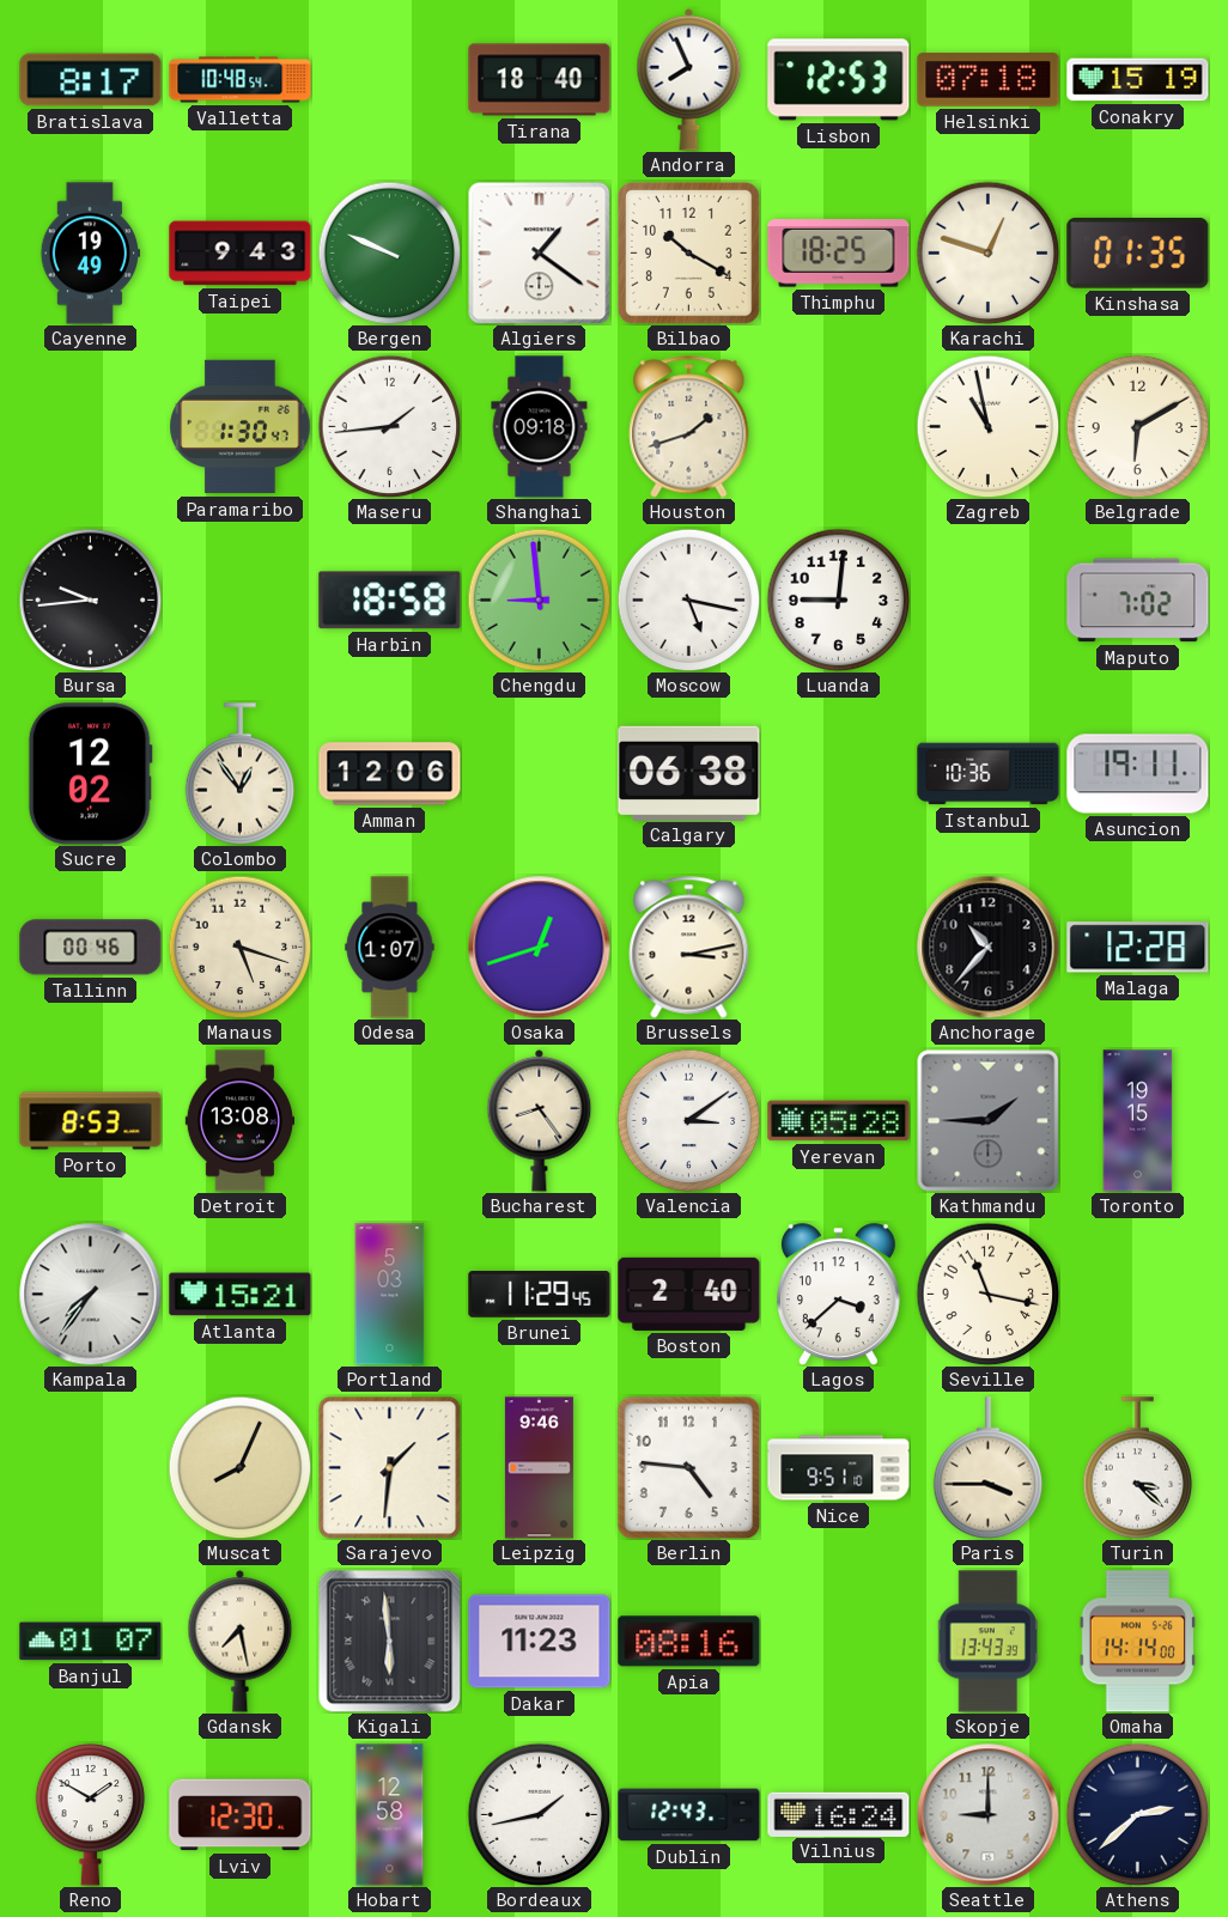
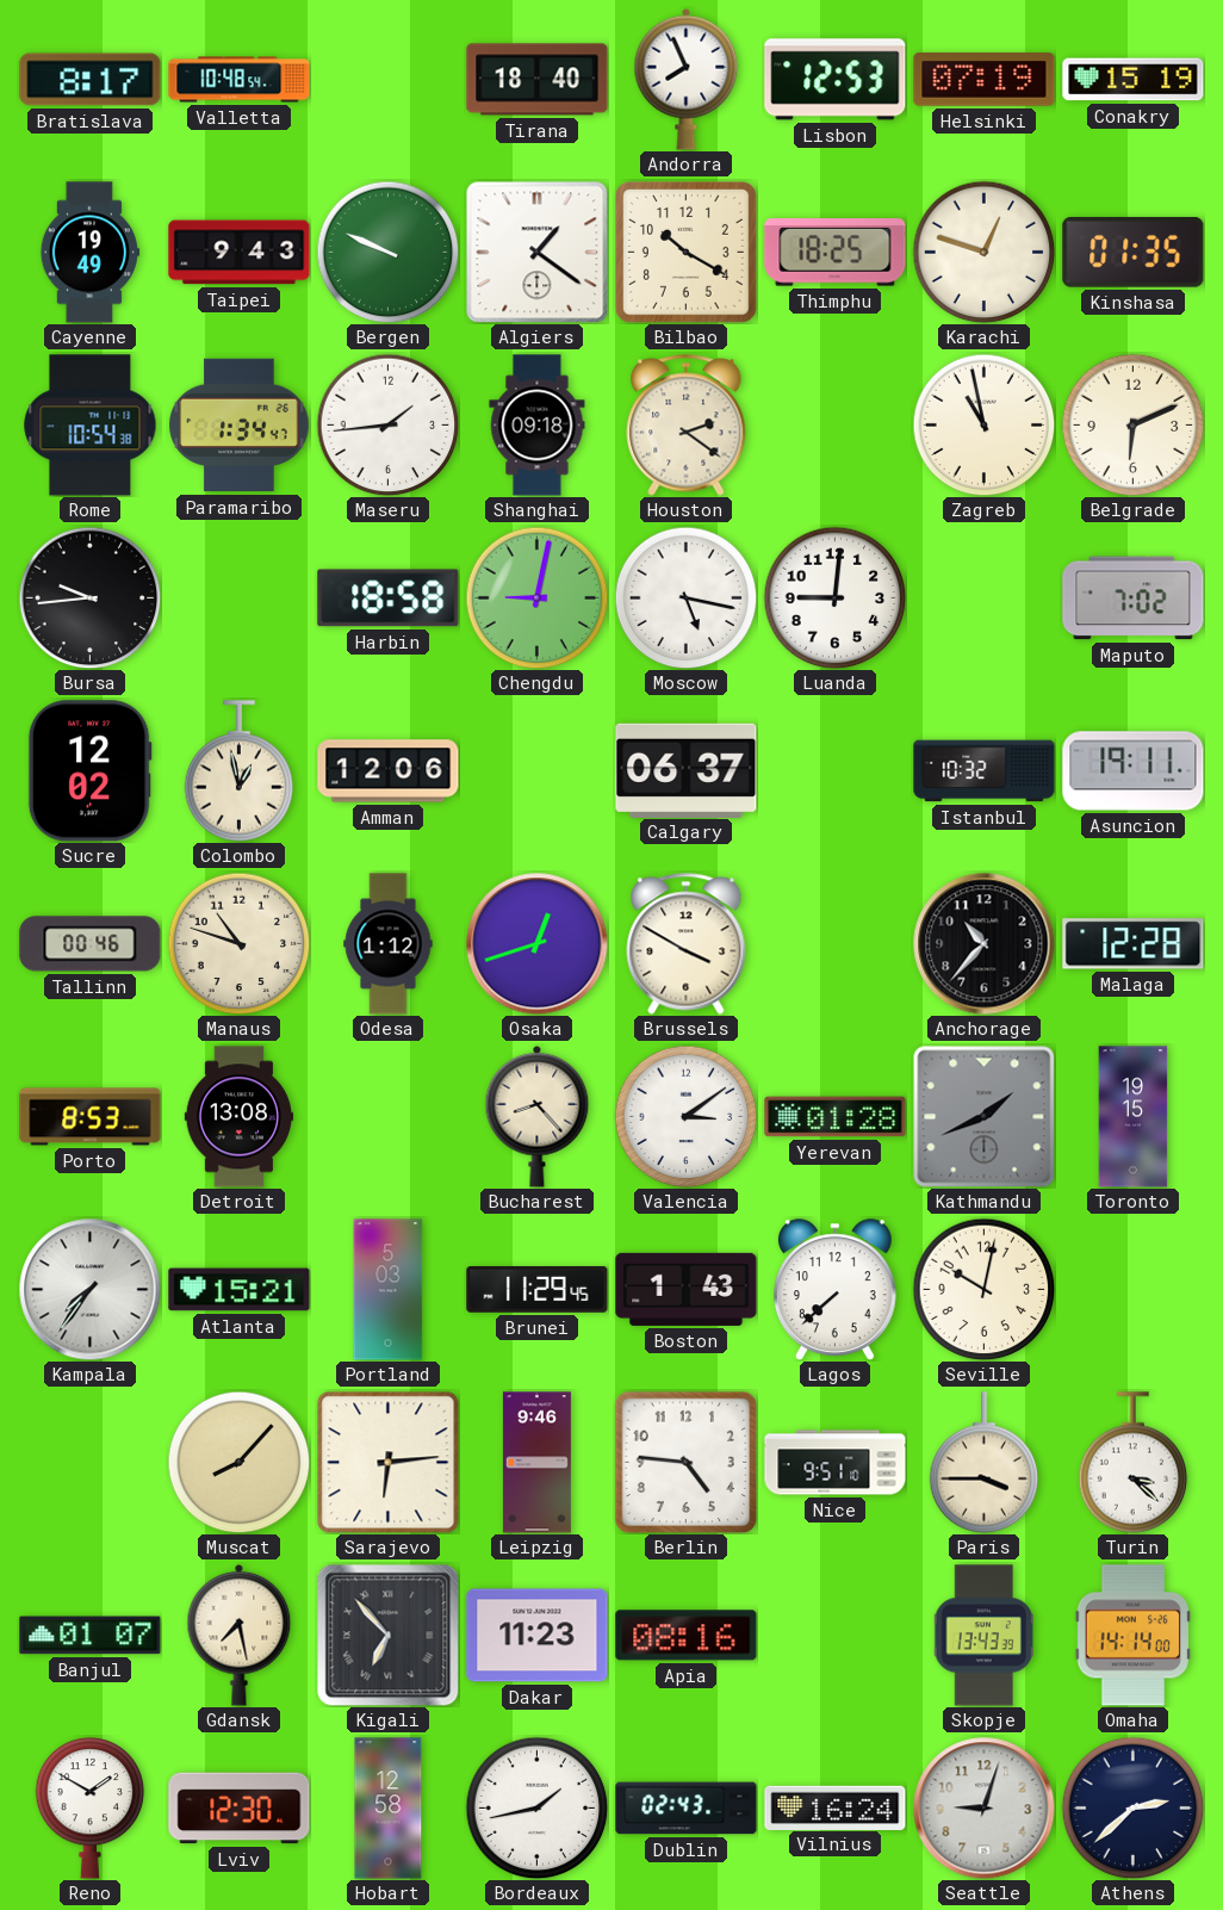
Helsinki: 07:18 -> 07:19 (985, 80)
Rome: none -> 10:54 (91, 426)
Paramaribo: 1:30 -> 1:34 (240, 426)
Houston: 1:42 -> 2:21 (687, 426)
Belgrade: 6:10 -> 6:11 (1132, 424)
Chengdu: 8:59 -> 9:02 (536, 597)
Colombo: 12:54 -> 12:58 (240, 771)
Calgary: 06:38 -> 06:37 (687, 770)
Istanbul: 10:36 -> 10:32 (985, 771)
Manaus: 5:18 -> 10:48 (238, 943)
Odesa: 1:07 -> 1:12 (389, 944)
Brussels: 3:13 -> 3:50 (687, 944)
Bucharest: 8:24 -> 8:23 (538, 1116)
Yerevan: 05:28 -> 01:28 (836, 1117)
Kathmandu: 1:45 -> 1:41 (983, 1116)
Boston: 2:40 -> 1:43 (687, 1289)
Lagos: 3:38 -> 7:38 (834, 1290)
Seville: 11:17 -> 10:02 (983, 1289)
Muscat: 8:04 -> 8:07 (238, 1462)
Sarajevo: 1:31 -> 6:14 (389, 1463)
Kigali: 5:59 -> 6:53 (387, 1635)
Dublin: 12:43 -> 02:43 (687, 1809)
Seattle: 9:00 -> 9:03 (985, 1809)
